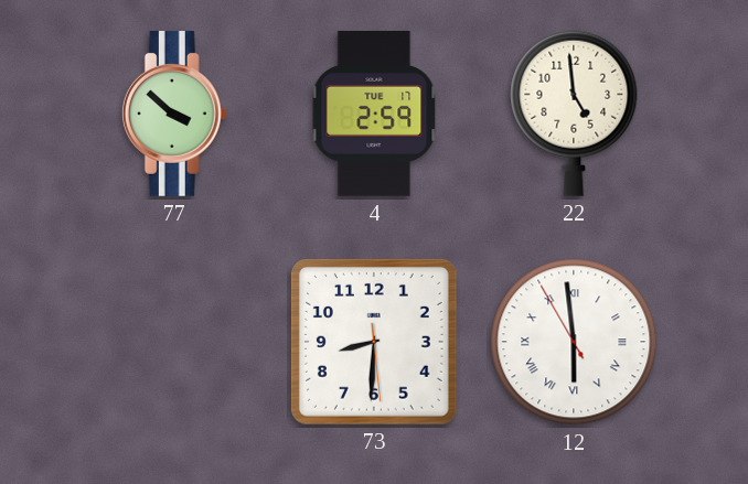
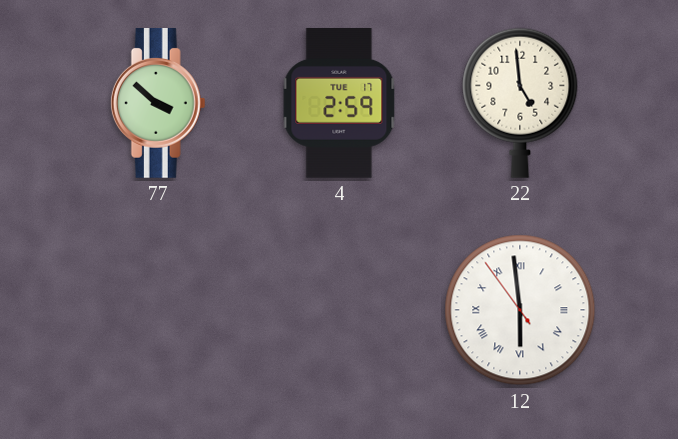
73: 8:30 -> none (374, 342)
12: 5:58:55 -> 5:58:54 (520, 310)
